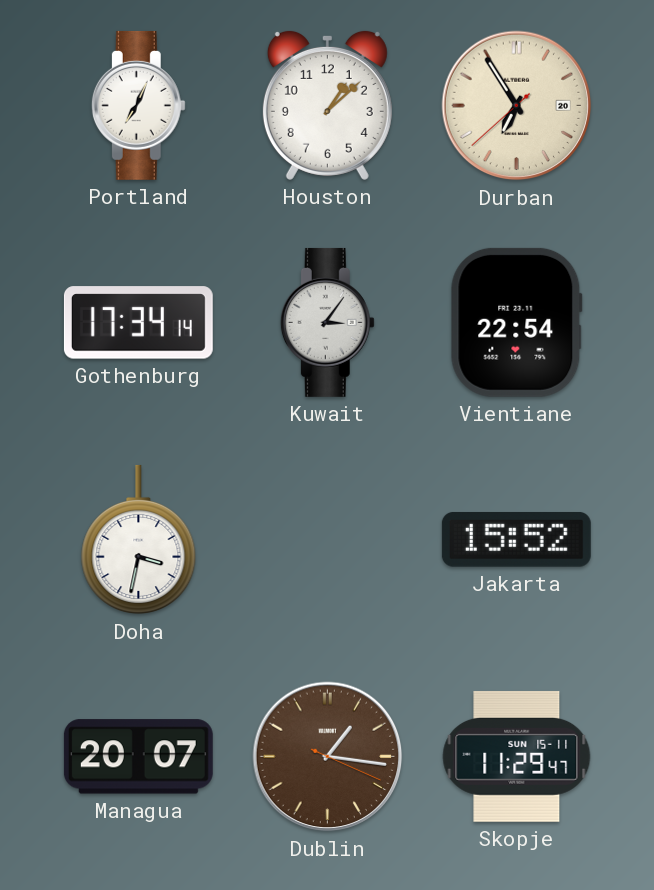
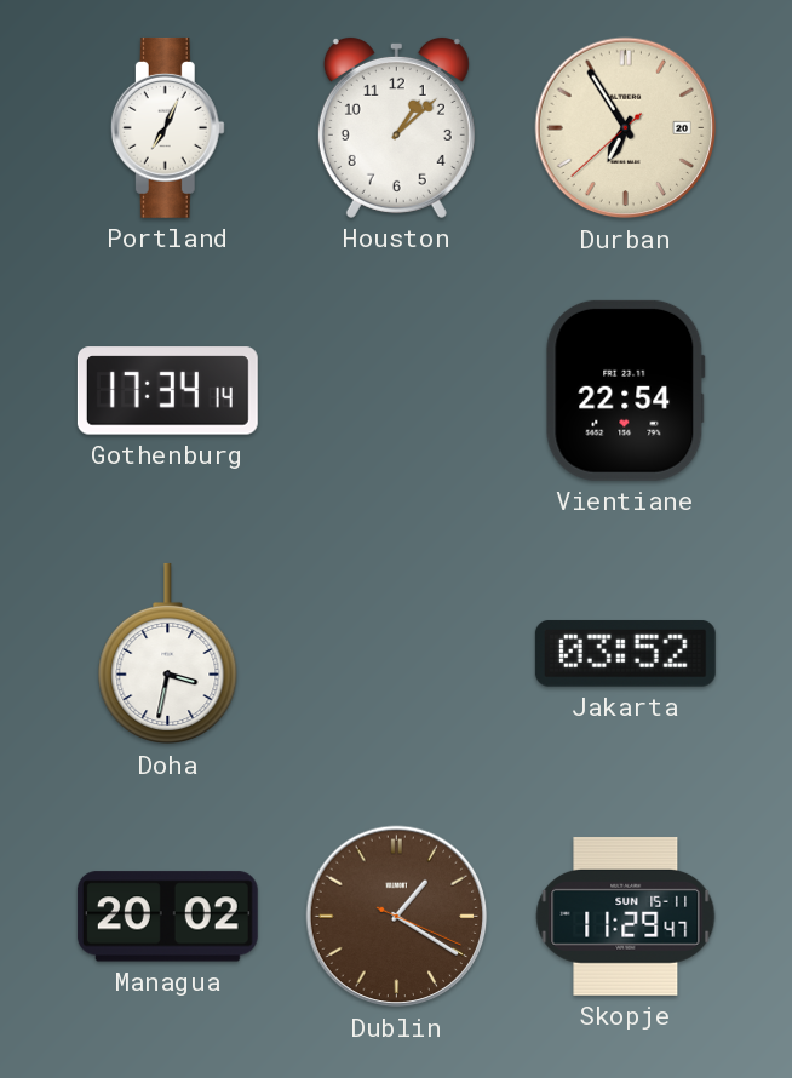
Kuwait: 3:06 -> none (327, 322)
Jakarta: 15:52 -> 03:52 (625, 653)
Managua: 20:07 -> 20:02 (167, 917)
Dublin: 1:16 -> 1:20 (397, 917)
